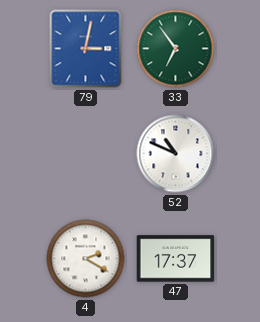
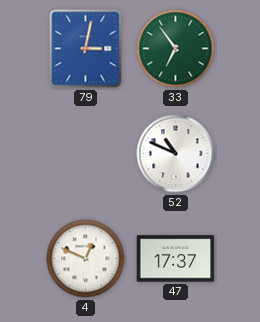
4: 2:20 -> 12:49 (86, 259)
